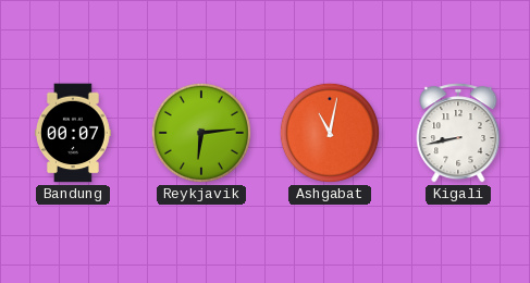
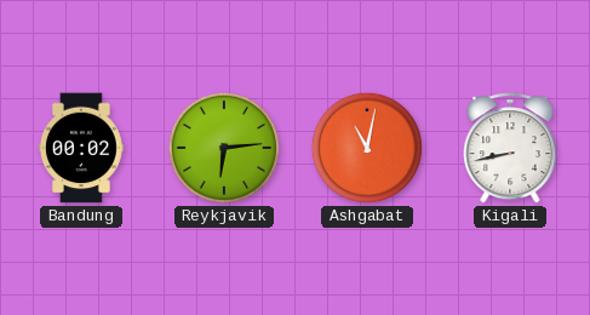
Bandung: 00:07 -> 00:02 (81, 148)
